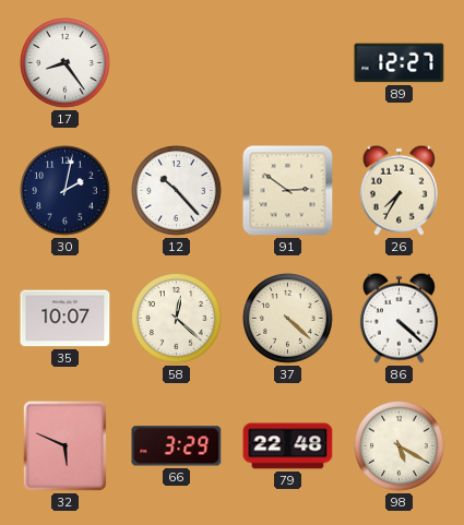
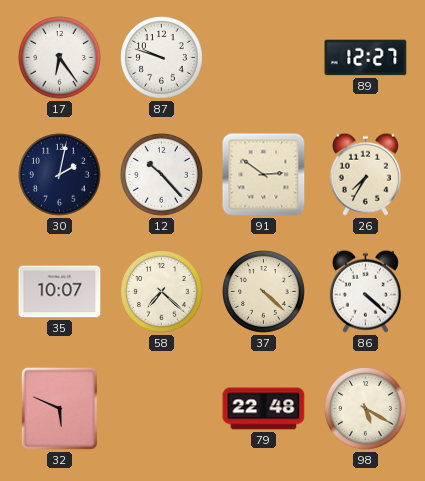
17: 8:24 -> 6:24 (60, 58)
87: none -> 9:48 (162, 58)
58: 12:22 -> 7:22 (162, 292)
66: 3:29 -> none (177, 446)
